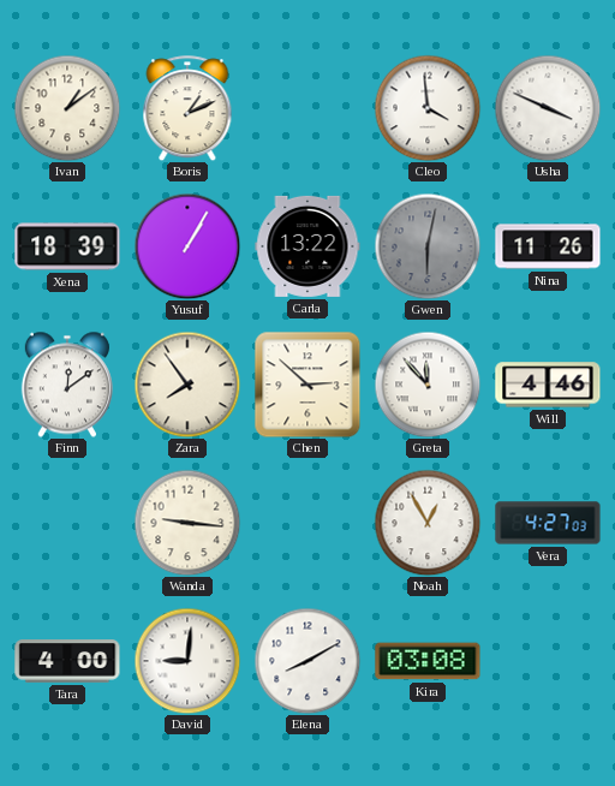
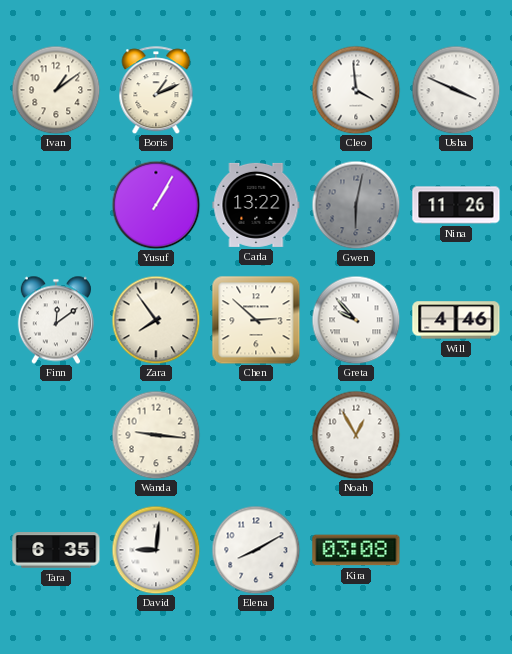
Xena: 18:39 -> none (67, 246)
Greta: 11:53 -> 9:53 (356, 320)
Vera: 4:27 -> none (548, 523)
Tara: 4:00 -> 6:35 (56, 550)
